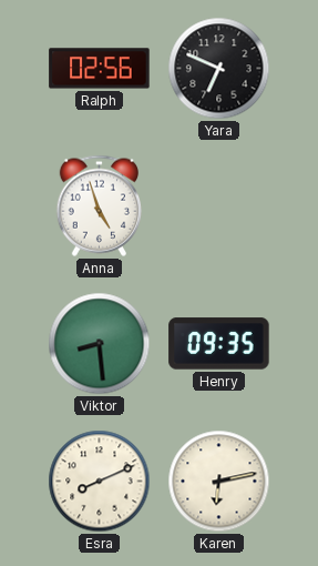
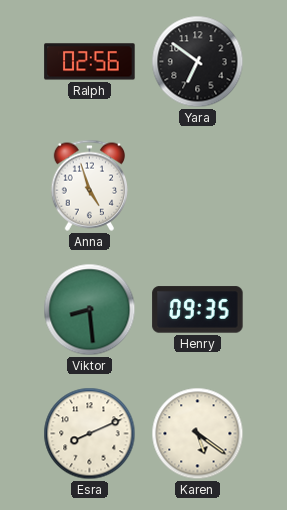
Yara: 6:49 -> 6:51 (198, 62)
Karen: 6:13 -> 5:21 (198, 434)
